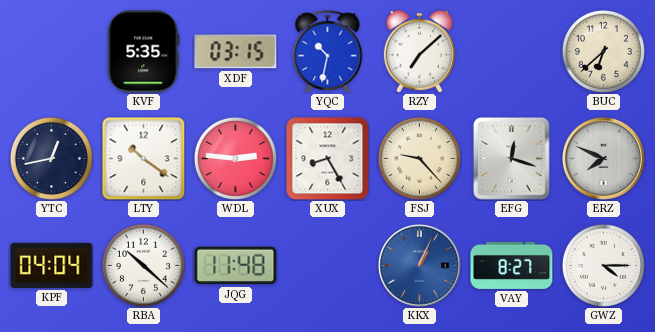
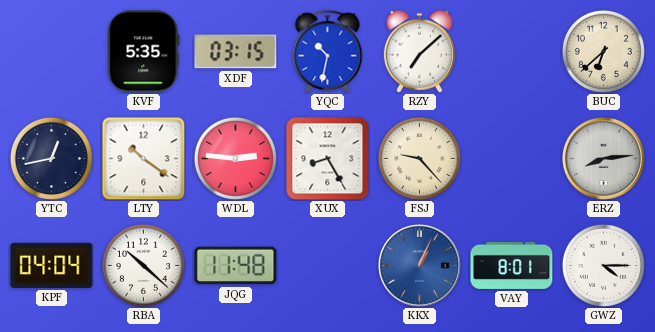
EFG: 12:18 -> none (511, 158)
ERZ: 7:49 -> 8:14 (603, 158)
VAY: 8:27 -> 8:01 (512, 265)
